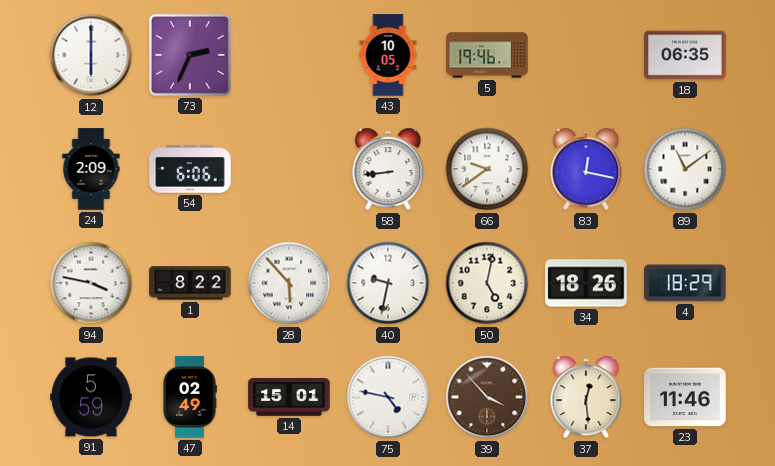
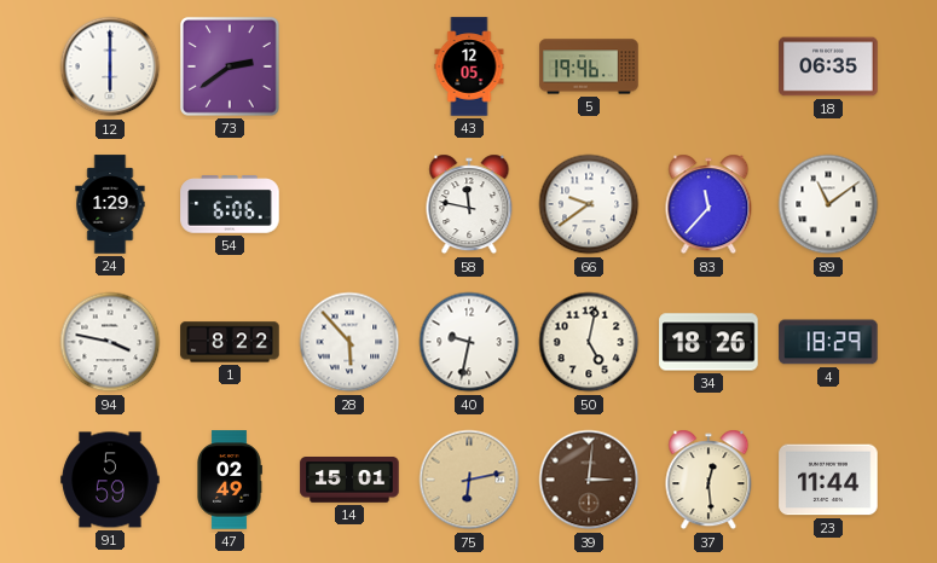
73: 2:34 -> 2:39 (230, 66)
43: 10:05 -> 12:05 (469, 66)
24: 2:09 -> 1:29 (110, 204)
58: 8:44 -> 11:47 (469, 204)
83: 12:17 -> 11:37 (708, 204)
75: 4:47 -> 6:13 (469, 480)
75 dial: white -> champagne (469, 480)
39: 3:53 -> 3:01 (589, 480)
23: 11:46 -> 11:44 (828, 480)
